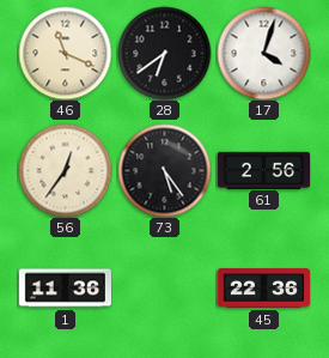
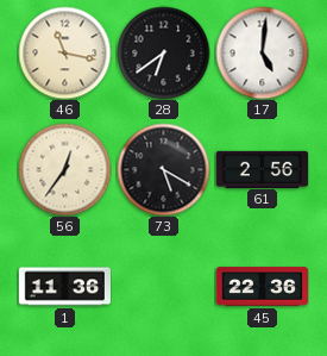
46: 11:19 -> 11:17 (64, 52)
17: 4:03 -> 5:01 (262, 52)
73: 5:24 -> 5:20 (163, 169)
